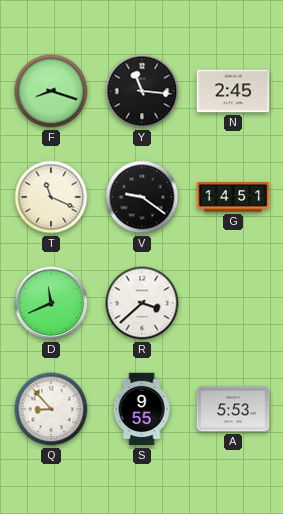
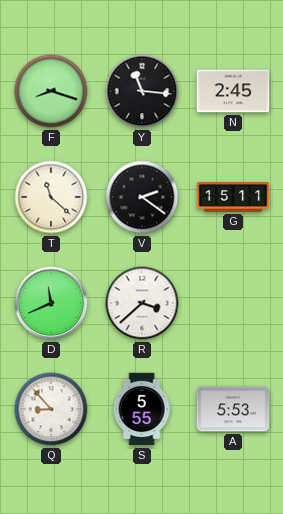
T: 11:19 -> 11:22 (51, 197)
V: 9:21 -> 2:21 (142, 197)
G: 14:51 -> 15:11 (233, 197)
S: 9:55 -> 5:55 (142, 409)
